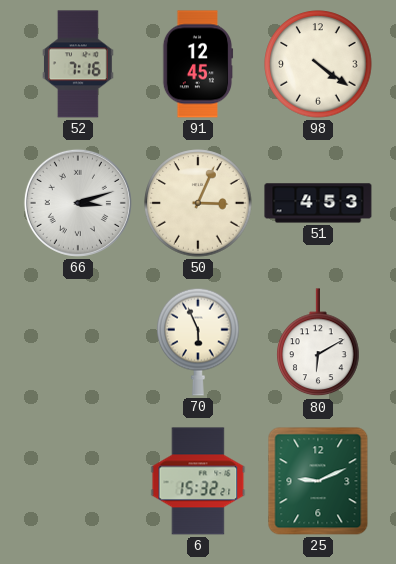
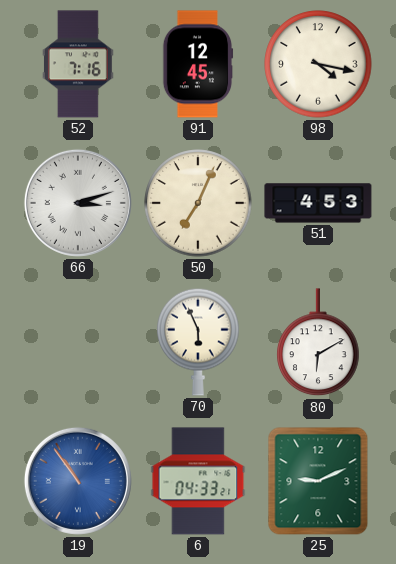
98: 4:21 -> 4:17 (318, 64)
50: 3:04 -> 7:04 (198, 203)
19: none -> 10:54 (78, 481)
6: 15:32 -> 04:33 (198, 481)
